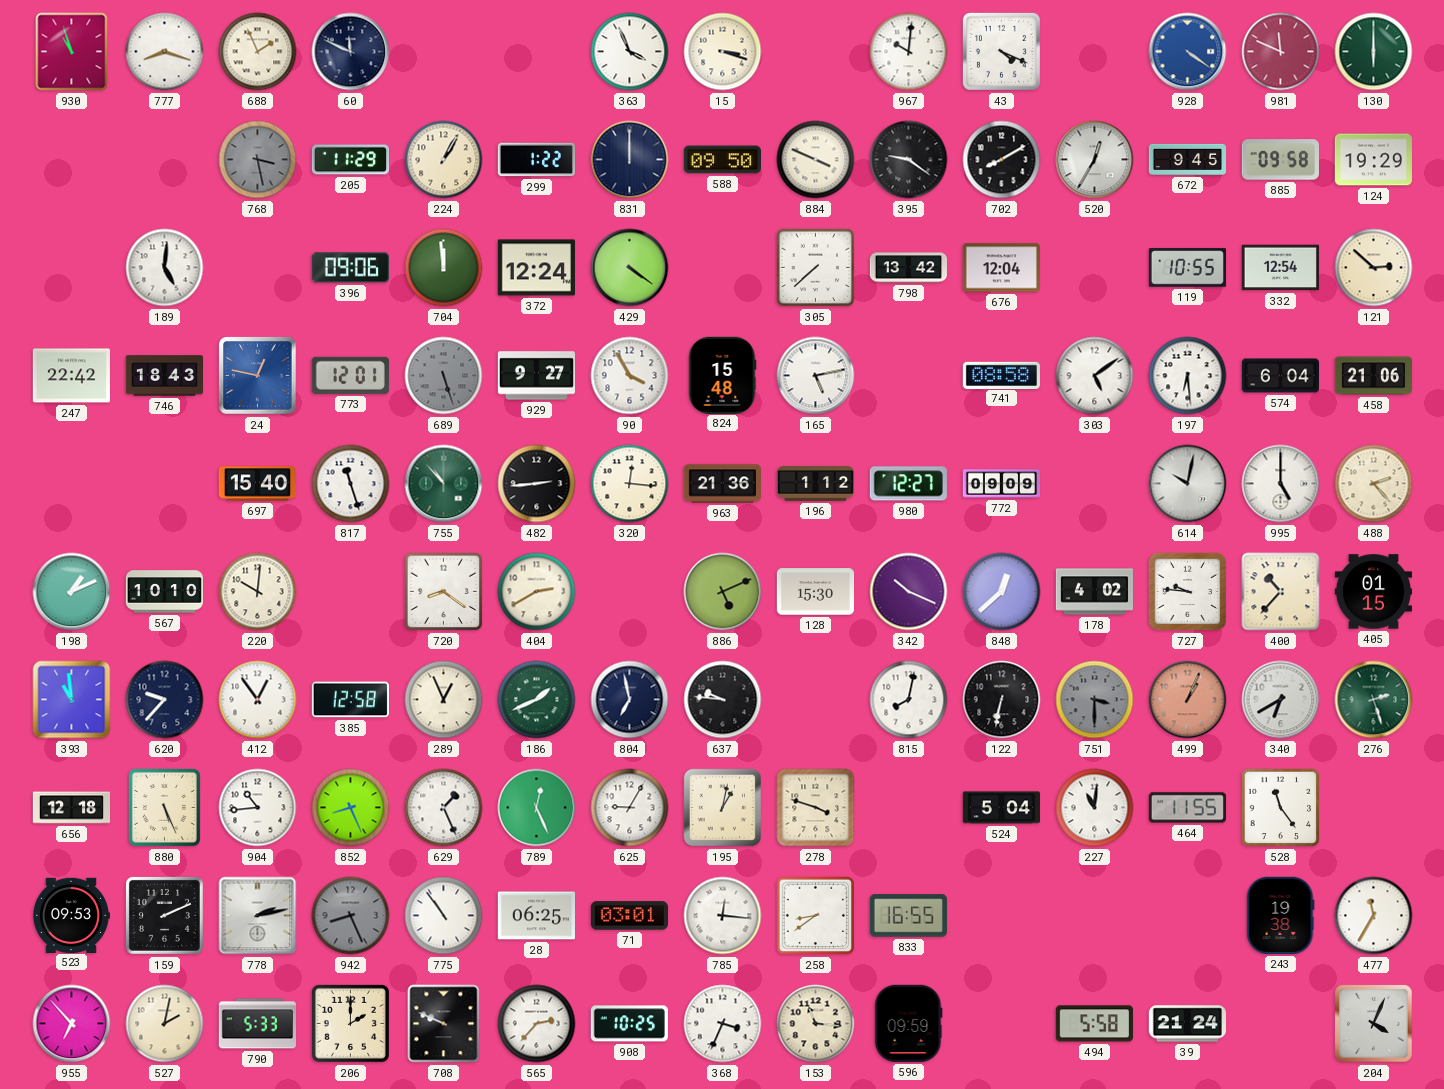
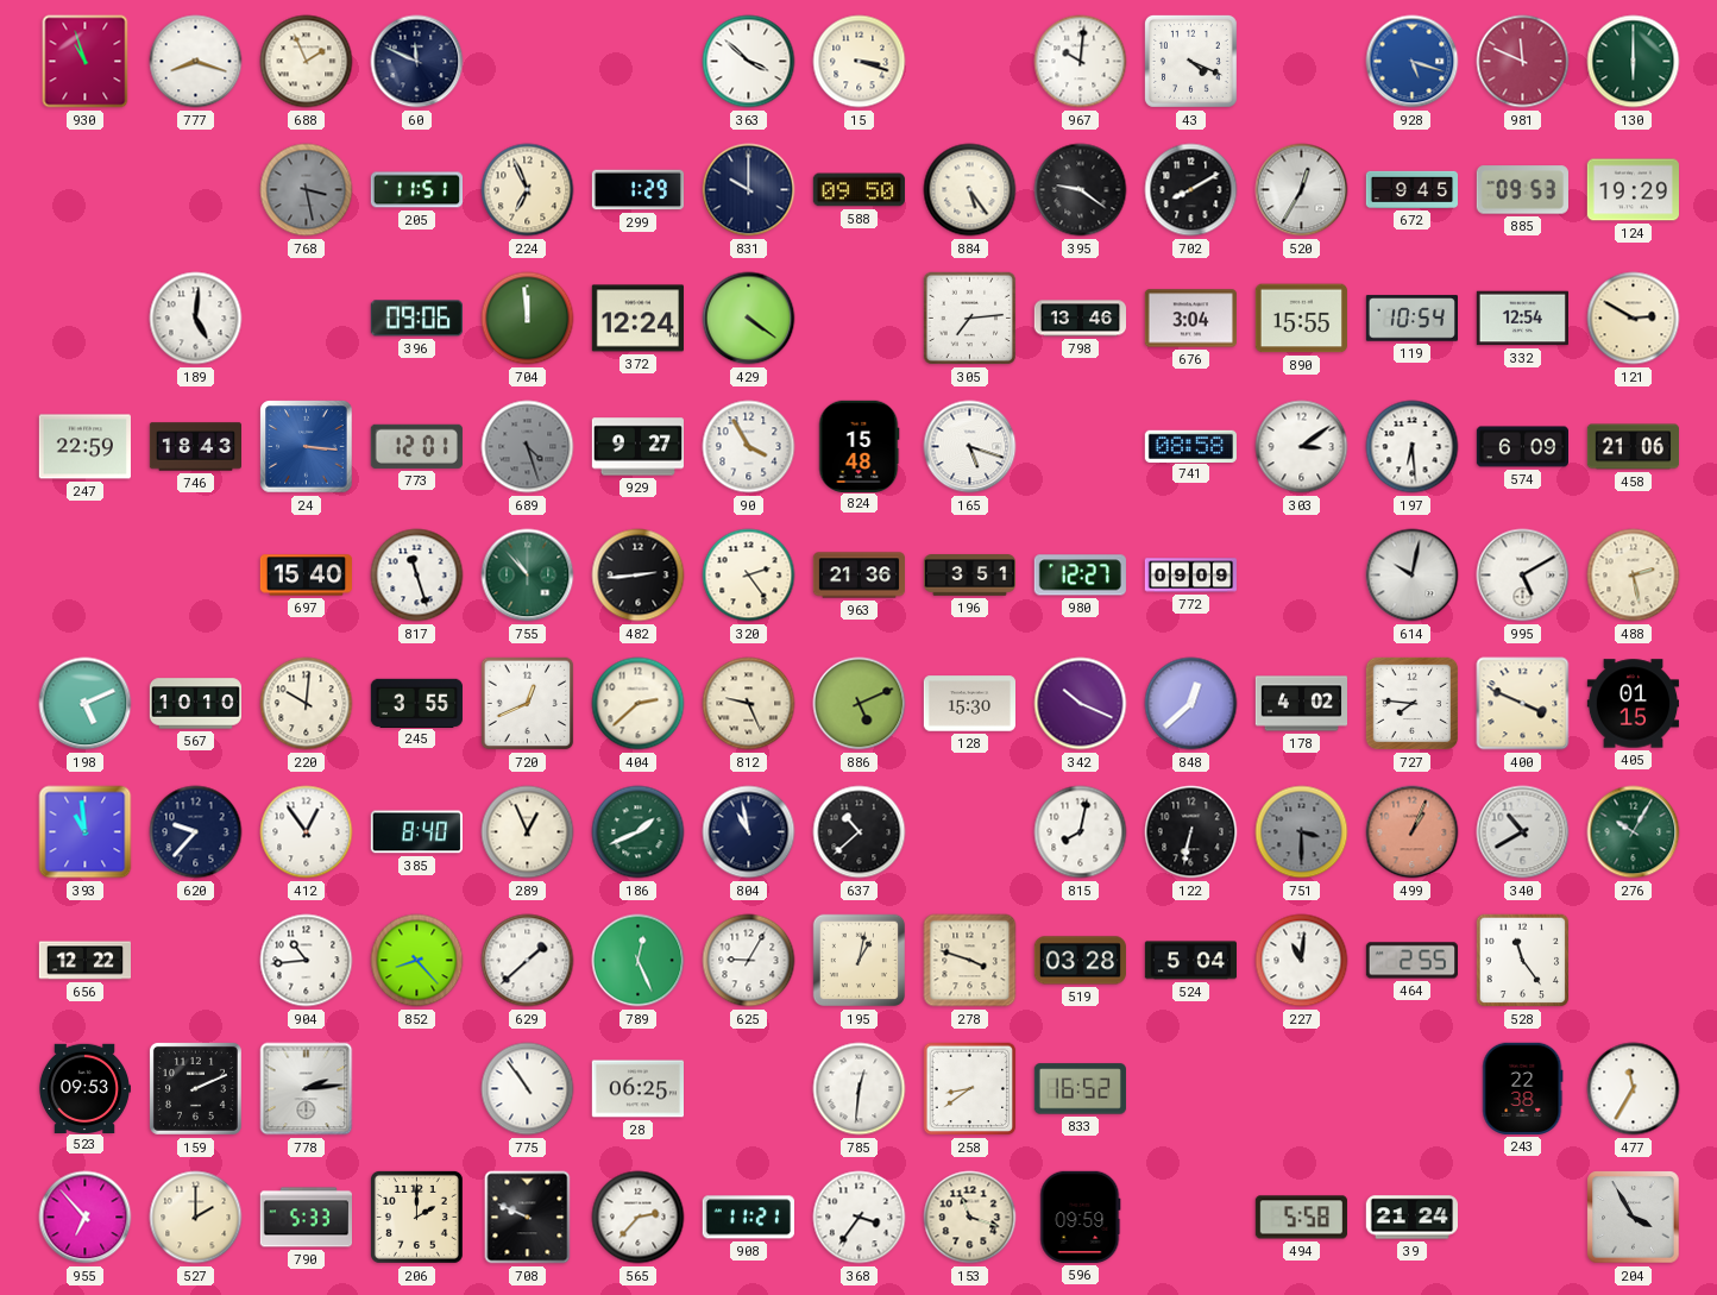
363: 3:56 -> 3:52 (749, 62)
928: 4:21 -> 5:18 (1413, 62)
205: 11:29 -> 11:51 (416, 190)
224: 1:05 -> 6:56 (528, 190)
299: 1:22 -> 1:29 (637, 190)
831: 12:00 -> 10:00 (749, 190)
884: 3:49 -> 5:24 (970, 190)
885: 09:58 -> 09:53 (1522, 190)
305: 7:38 -> 7:14 (970, 319)
798: 13:42 -> 13:46 (1080, 319)
676: 12:04 -> 3:04 (1190, 319)
890: none -> 15:55 (1301, 319)
119: 10:55 -> 10:54 (1411, 319)
121: 2:52 -> 2:50 (1634, 319)
247: 22:42 -> 22:59 (84, 447)
24: 12:47 -> 3:16 (307, 447)
689: 5:27 -> 4:27 (528, 447)
165: 5:13 -> 5:18 (970, 447)
303: 5:09 -> 3:09 (1302, 447)
574: 6:04 -> 6:09 (1522, 447)
320: 12:16 -> 2:24 (749, 576)
196: 1:12 -> 3:51 (970, 576)
995: 5:00 -> 5:10 (1523, 576)
488: 2:23 -> 2:28 (1634, 576)
198: 1:11 -> 5:11 (86, 704)
245: none -> 3:55 (416, 703)
720: 8:21 -> 12:41 (528, 704)
404: 2:40 -> 2:38 (639, 704)
812: none -> 9:26 (749, 704)
727: 9:46 -> 7:46 (1413, 704)
400: 10:37 -> 3:49 (1523, 704)
385: 12:58 -> 8:40 (416, 832)
804: 6:58 -> 10:58 (749, 832)
637: 9:46 -> 10:38 (860, 832)
340: 6:40 -> 10:40 (1523, 832)
276: 2:27 -> 10:05 (1634, 832)
656: 12:18 -> 12:22 (86, 961)
880: 5:26 -> none (164, 807)
852: 8:26 -> 8:23 (417, 961)
629: 1:26 -> 1:38 (528, 961)
519: none -> 03:28 (1080, 961)
464: 11:55 -> 2:55 (1411, 961)
778: 2:13 -> 2:14 (307, 1089)
942: 8:26 -> none (351, 916)
71: 03:01 -> none (629, 916)
785: 12:16 -> 12:31 (860, 1089)
833: 16:55 -> 16:52 (1080, 1089)
243: 19:38 -> 22:38 (1523, 1088)
527: 2:02 -> 2:00 (196, 1218)
908: 10:25 -> 11:21 (748, 1218)
368: 3:34 -> 3:36 (860, 1218)
153: 11:16 -> 11:18 (970, 1218)
204: 4:04 -> 3:55 (1634, 1218)
